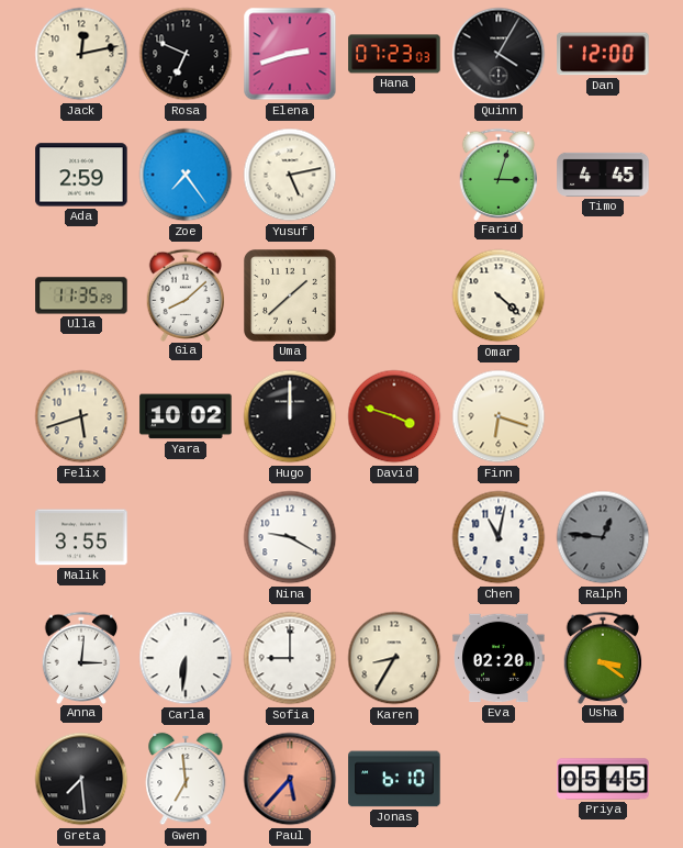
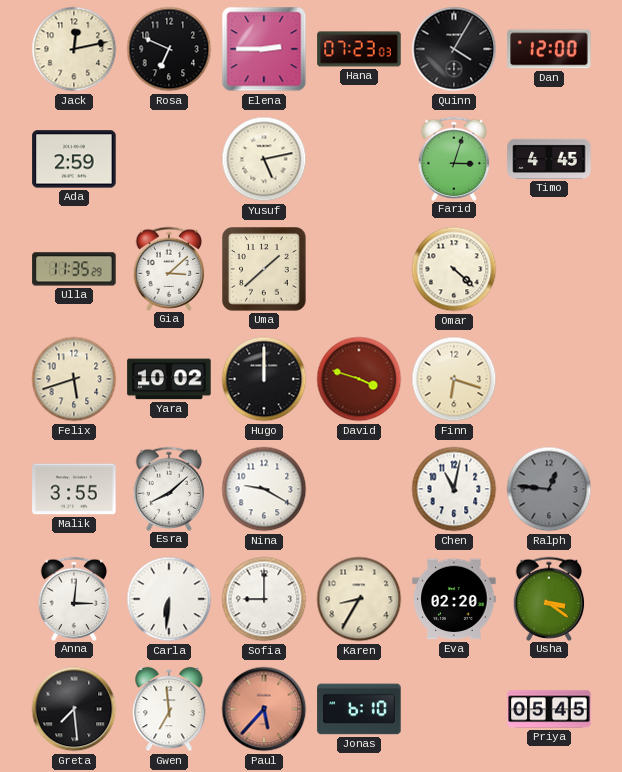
Elena: 2:42 -> 2:45 (264, 49)
Zoe: 7:24 -> none (186, 175)
Gia: 8:08 -> 3:08 (169, 268)
Esra: none -> 8:08 (169, 488)
